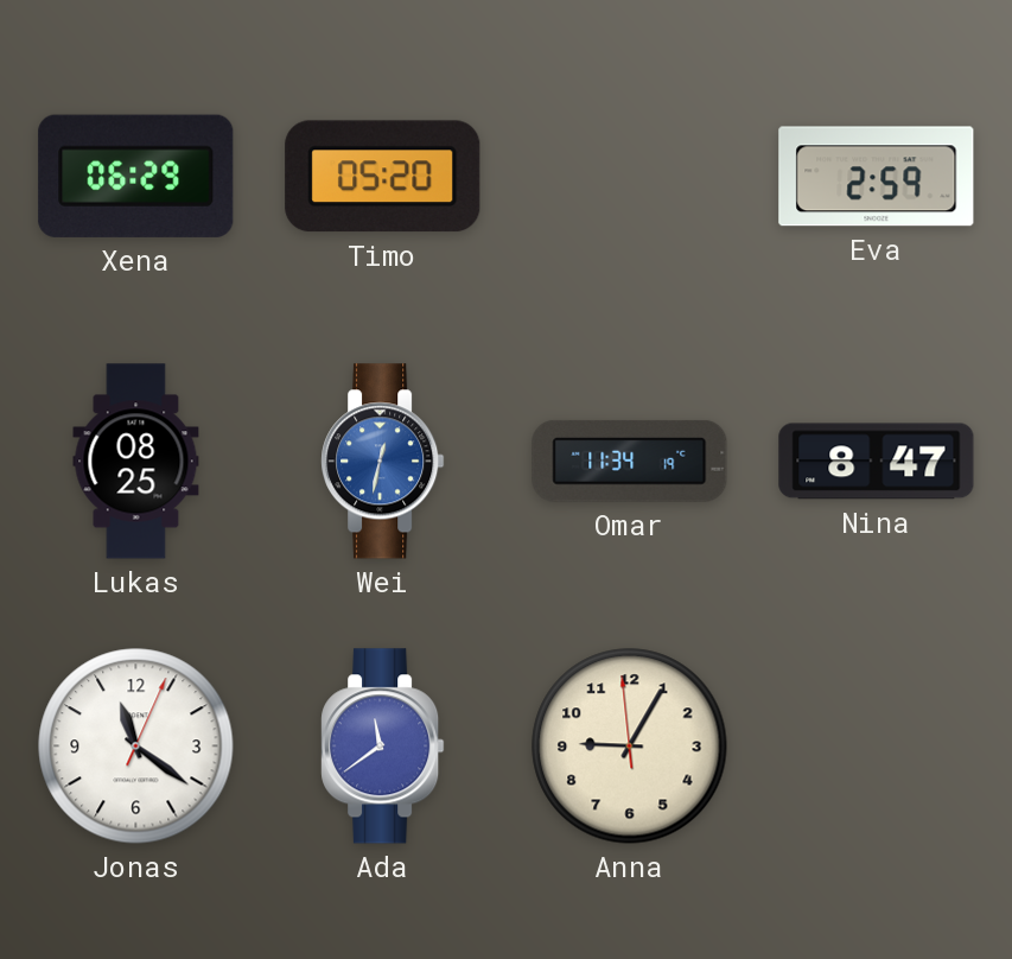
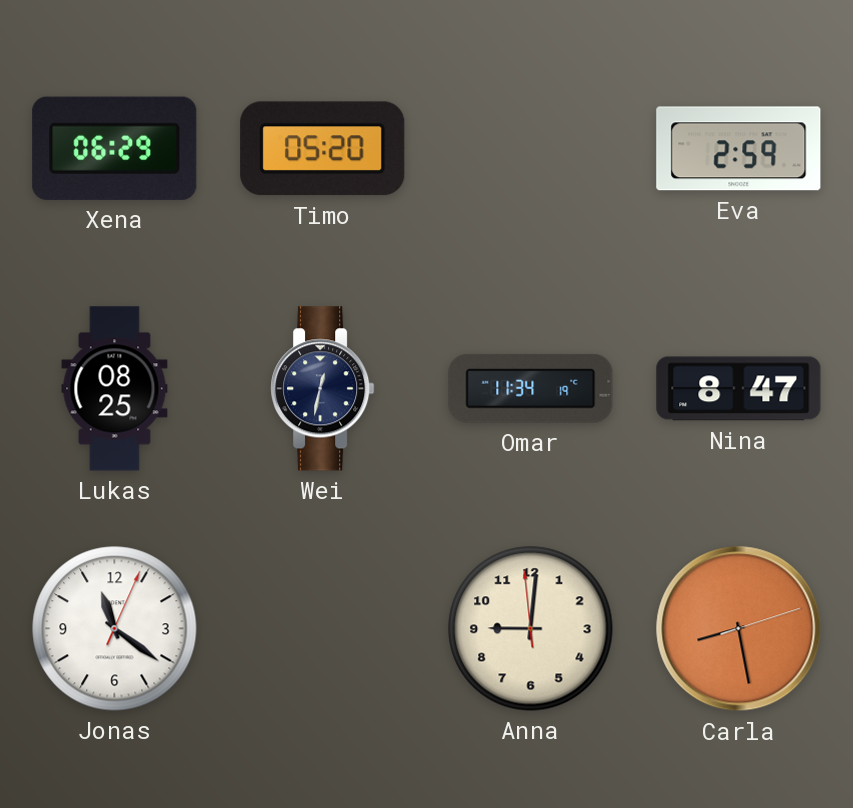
Wei dial: blue -> navy (323, 389)
Ada: 11:39 -> none (383, 747)
Anna: 9:04 -> 9:00 (531, 629)
Carla: none -> 8:28 (739, 629)
